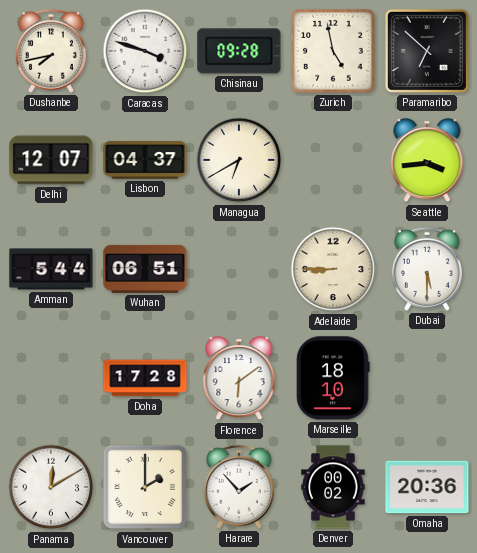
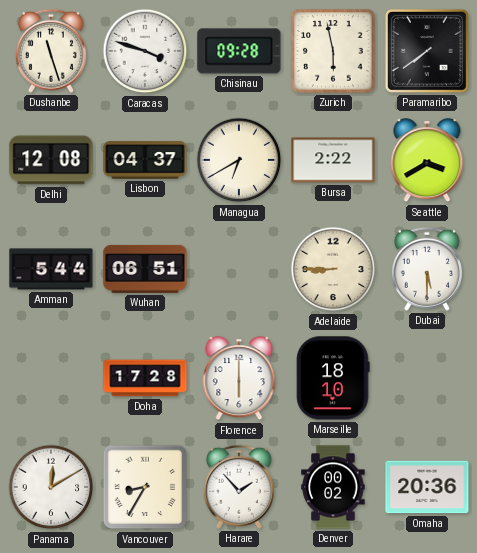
Dushanbe: 7:43 -> 11:27 (51, 51)
Zurich: 4:58 -> 5:58 (333, 51)
Paramaribo: 6:52 -> 7:39 (427, 51)
Delhi: 12:07 -> 12:08 (51, 160)
Bursa: none -> 2:22 (333, 160)
Seattle: 3:44 -> 3:40 (427, 161)
Florence: 6:09 -> 6:00 (239, 379)
Vancouver: 2:00 -> 8:35 (145, 487)
